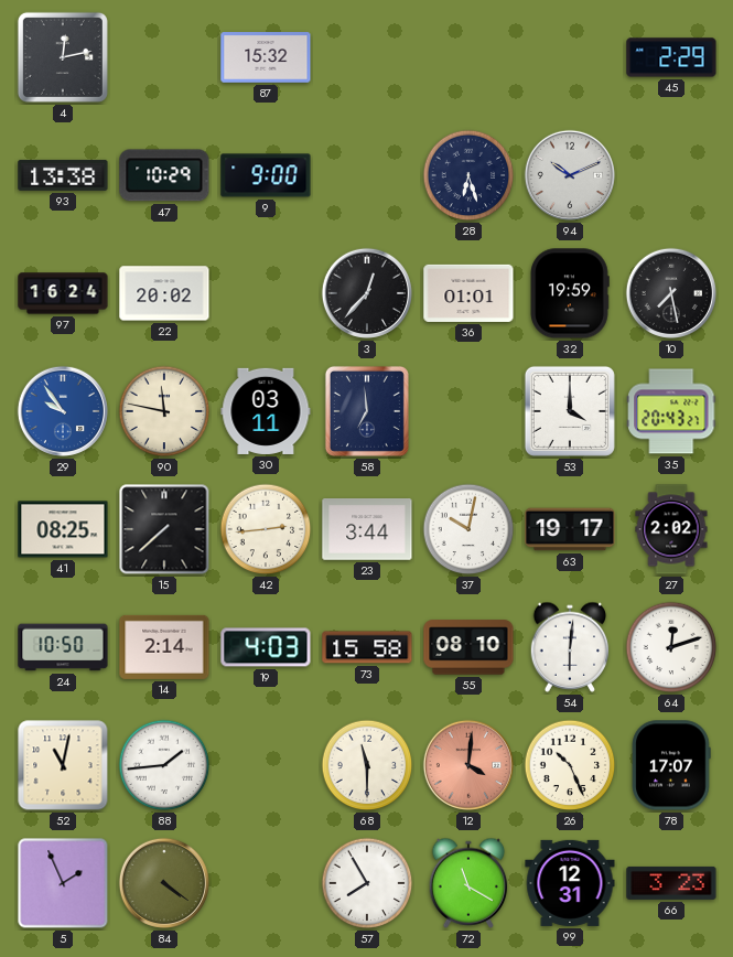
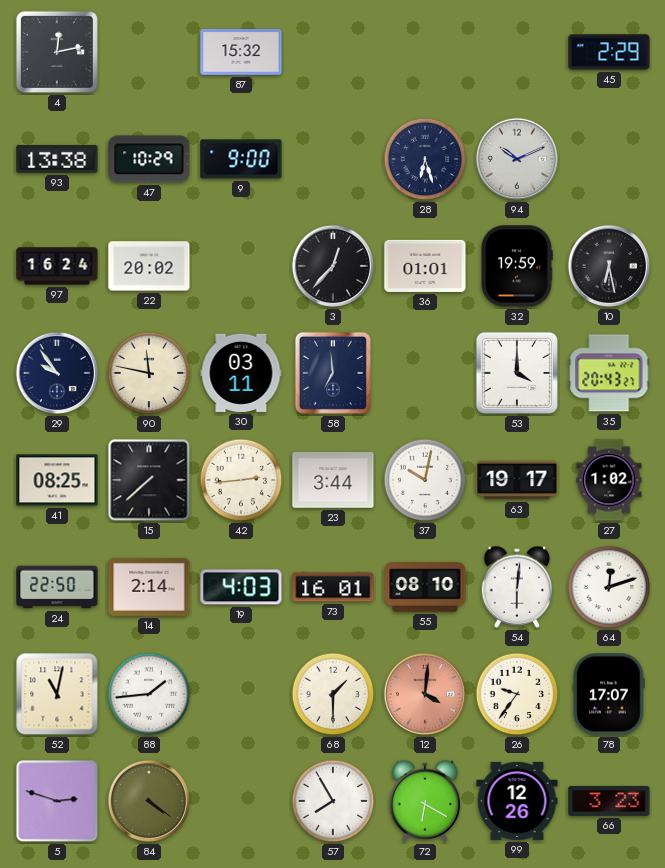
10: 7:28 -> 6:28 (609, 266)
29 dial: blue -> navy (57, 373)
27: 2:02 -> 1:02 (609, 480)
24: 10:50 -> 22:50 (57, 587)
73: 15:58 -> 16:01 (333, 587)
68: 11:30 -> 1:30 (333, 694)
26: 10:26 -> 9:36 (517, 694)
5: 1:56 -> 2:48 (57, 801)
72: 11:20 -> 6:20 (425, 801)
99: 12:31 -> 12:26 (517, 801)
